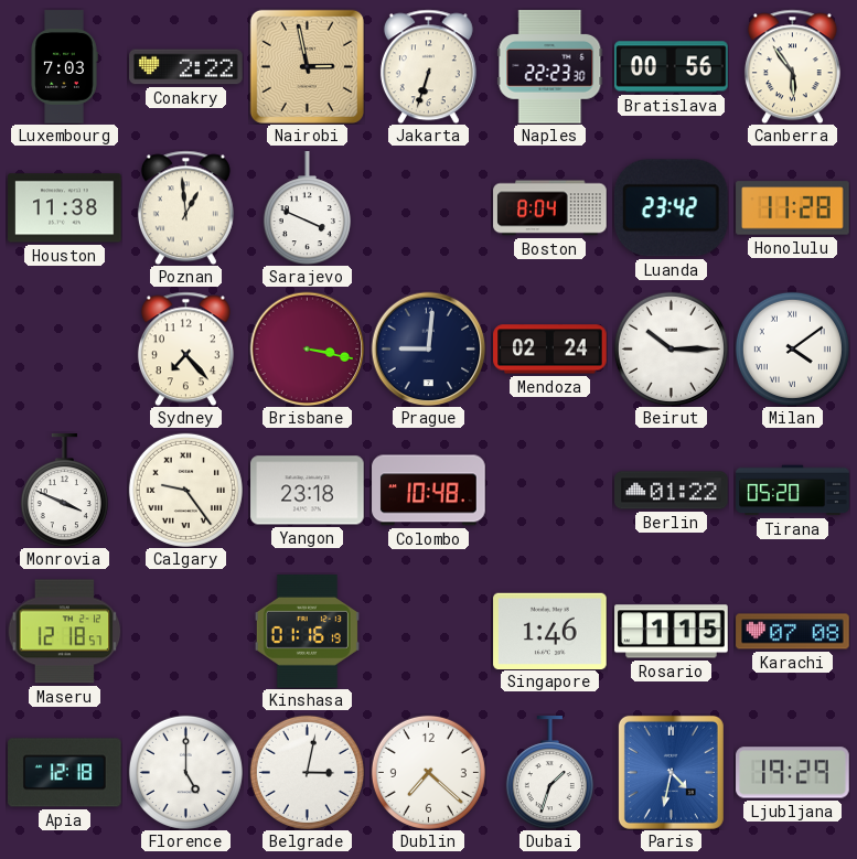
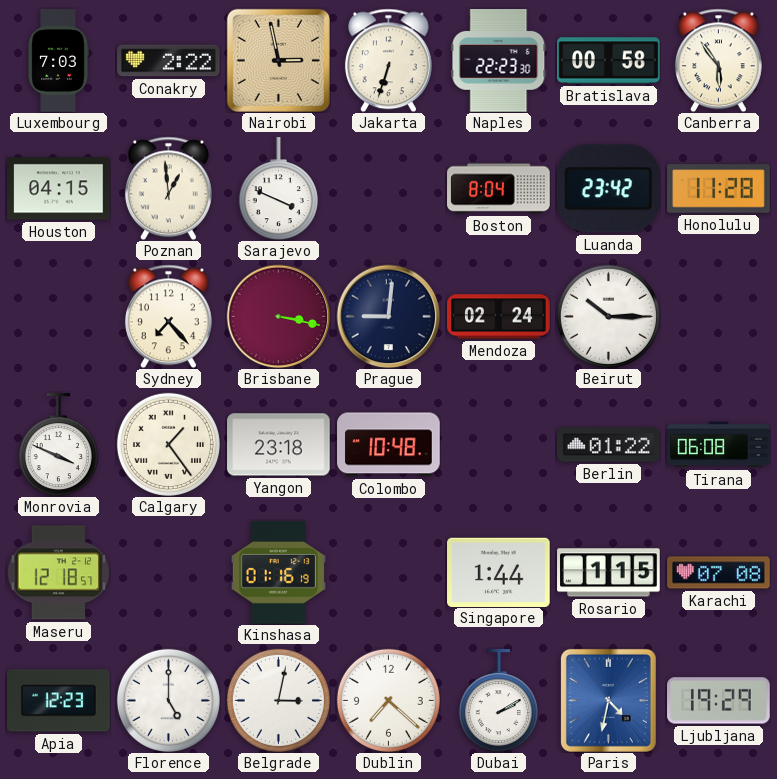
Bratislava: 00:56 -> 00:58 (609, 61)
Houston: 11:38 -> 04:15 (59, 189)
Milan: 4:09 -> none (792, 348)
Calgary: 9:24 -> 1:24 (168, 444)
Tirana: 05:20 -> 06:08 (719, 445)
Singapore: 1:46 -> 1:44 (499, 572)
Apia: 12:18 -> 12:23 (59, 701)
Dubai: 1:33 -> 2:10 (498, 701)
